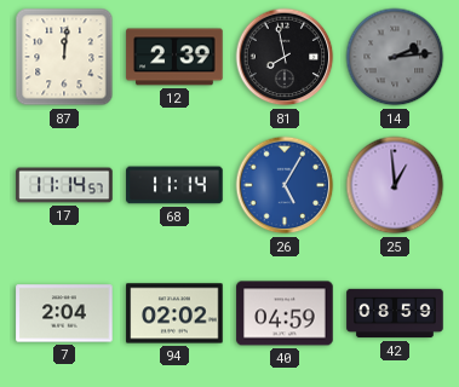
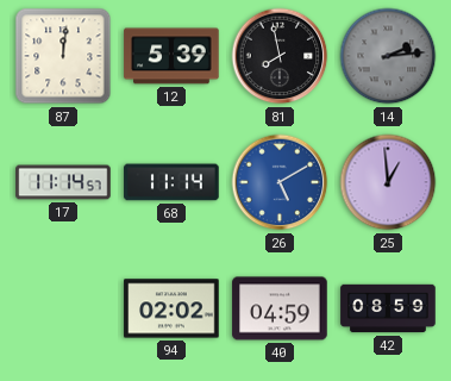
12: 2:39 -> 5:39 (171, 56)
26: 5:05 -> 5:10 (280, 182)
7: 2:04 -> none (64, 313)
